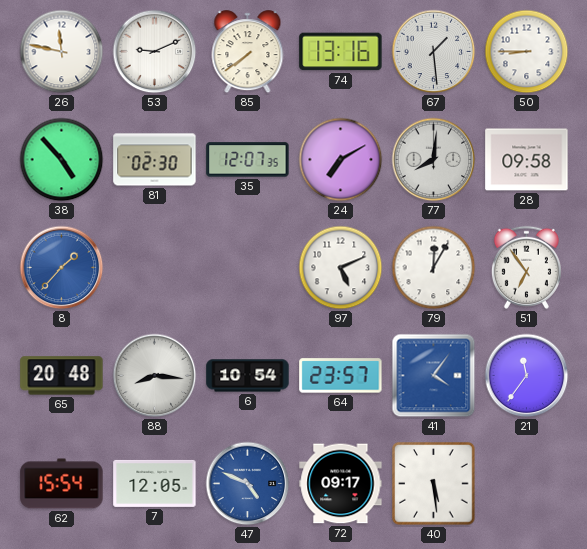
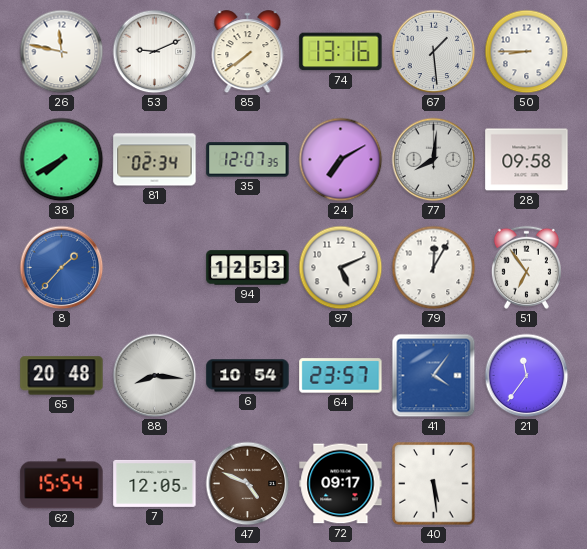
38: 4:53 -> 7:40 (62, 160)
81: 02:30 -> 02:34 (155, 160)
94: none -> 12:53 (248, 268)
47 dial: blue -> brown (248, 484)
